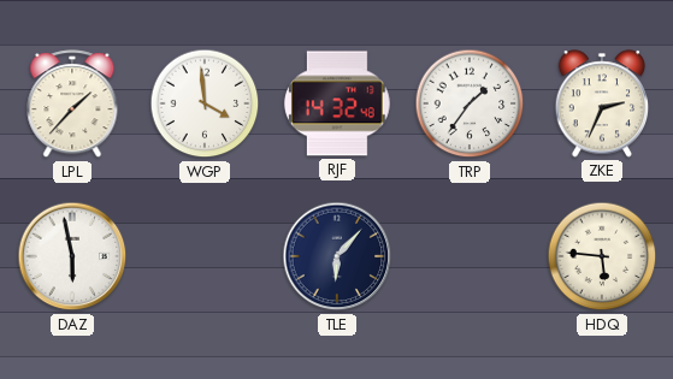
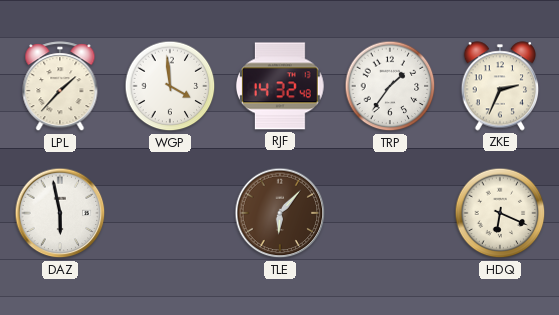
TLE dial: navy -> brown (280, 213)
HDQ: 5:46 -> 6:19 (500, 213)
